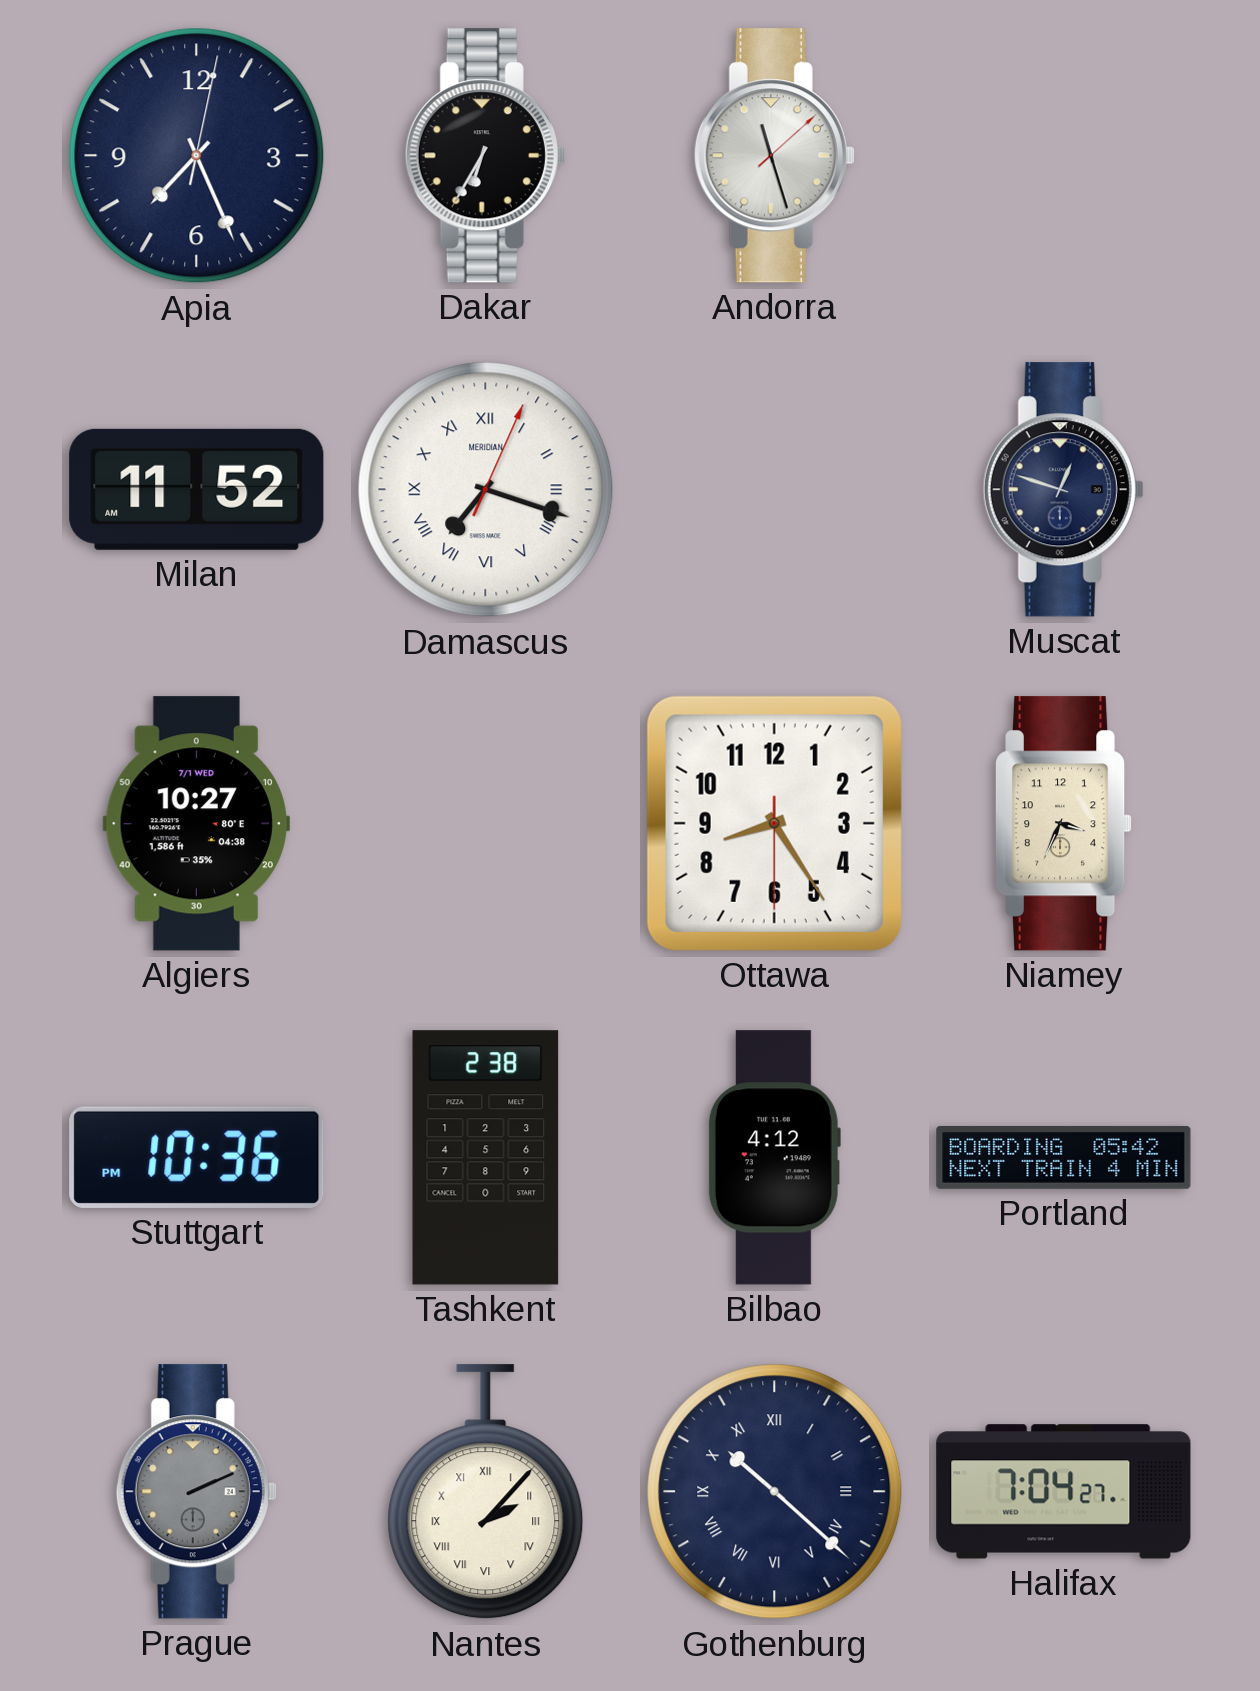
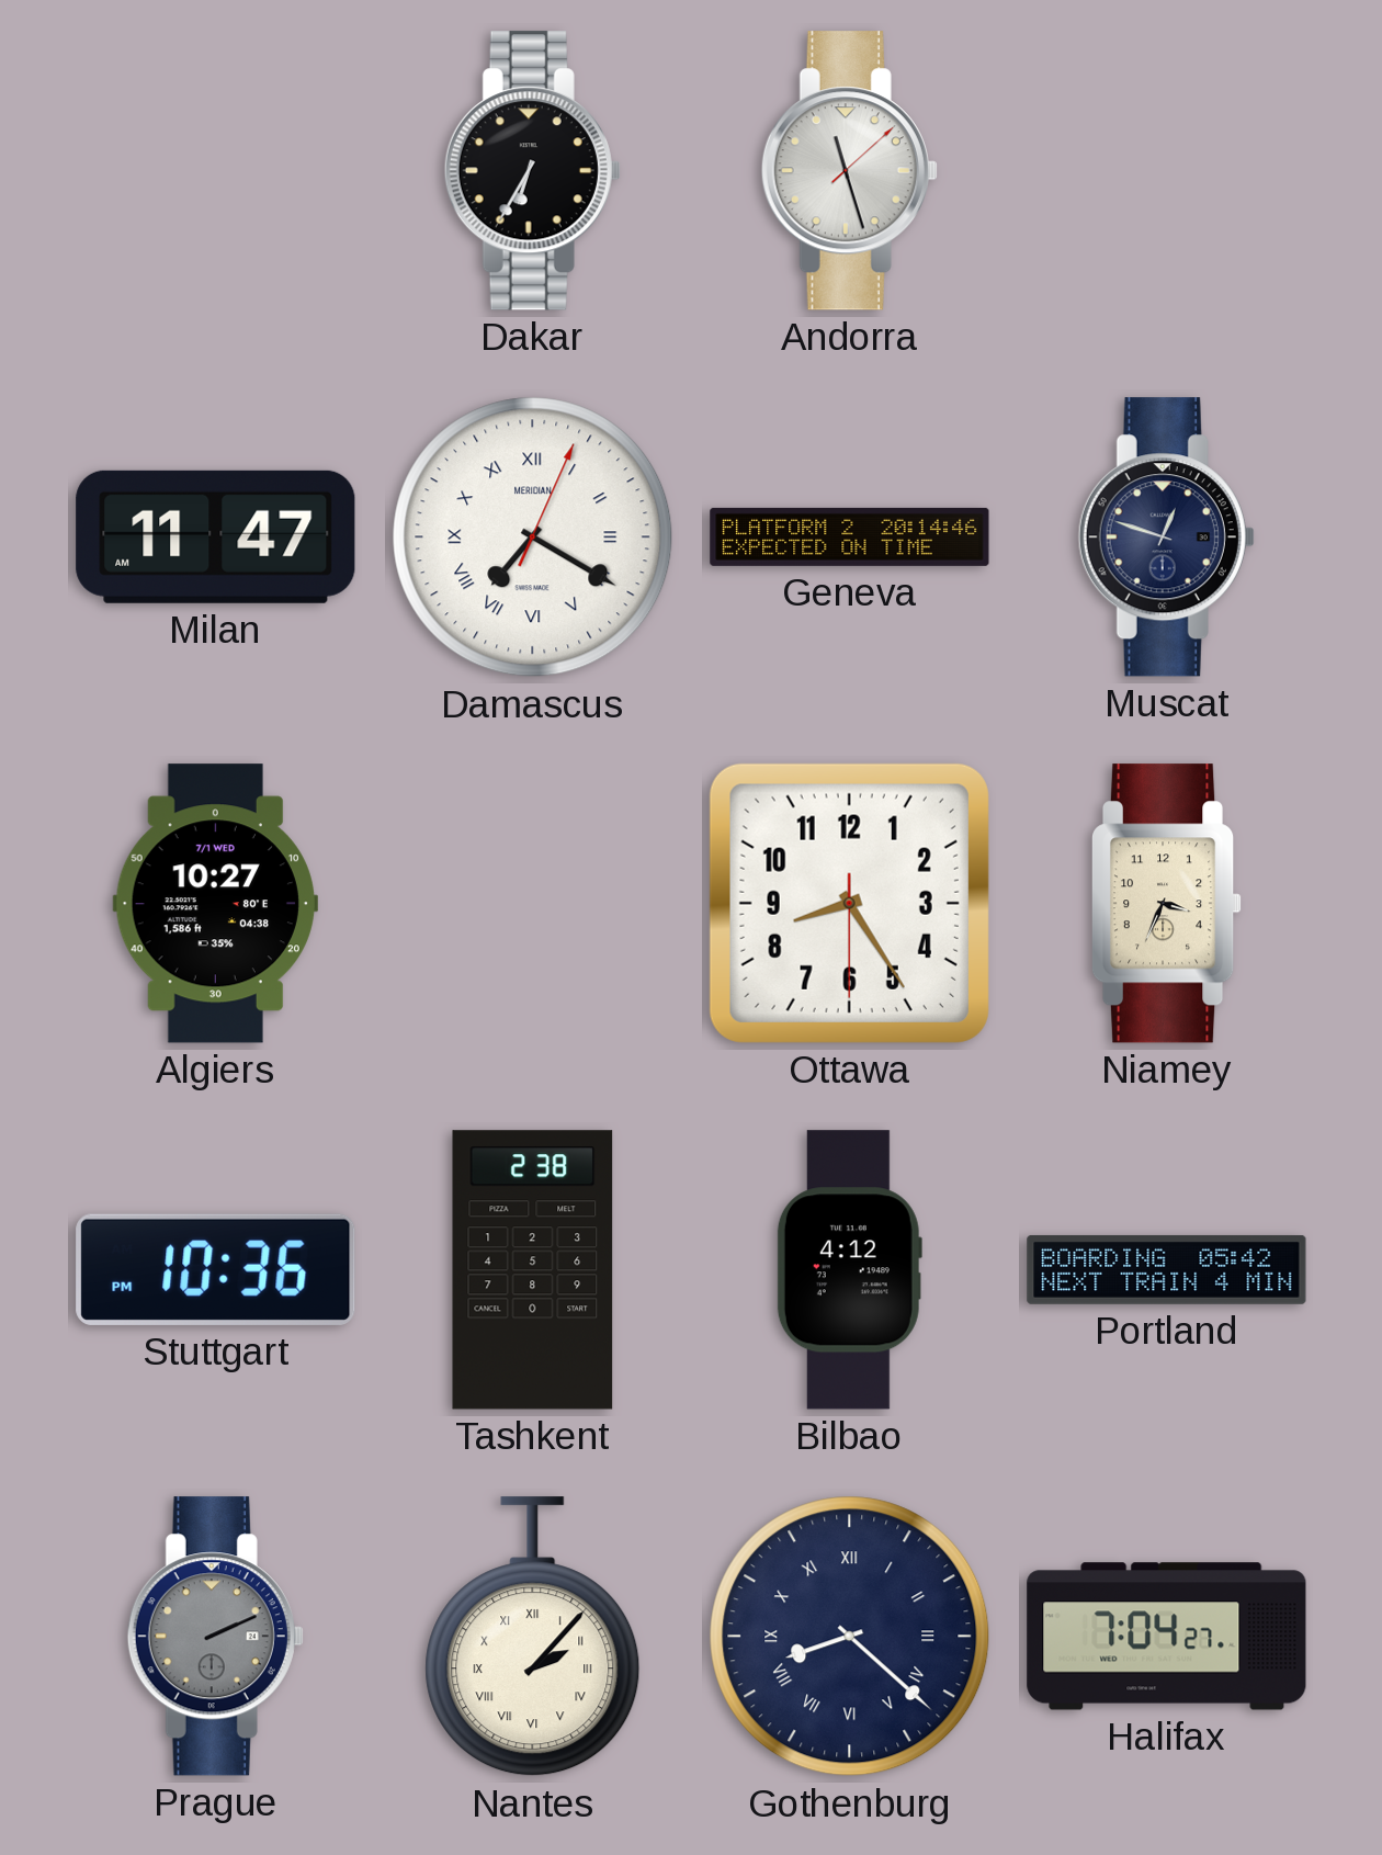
Apia: 7:26 -> none (197, 156)
Milan: 11:52 -> 11:47 (216, 536)
Damascus: 7:18 -> 7:20 (533, 538)
Geneva: none -> 20:14 (850, 536)
Gothenburg: 10:22 -> 8:22 (850, 1637)
